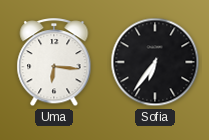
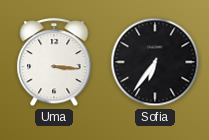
Uma: 6:16 -> 3:16 (54, 63)
